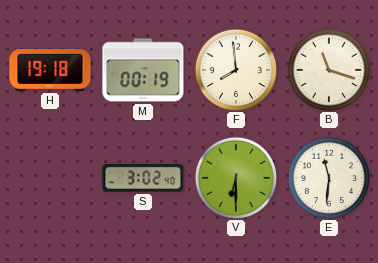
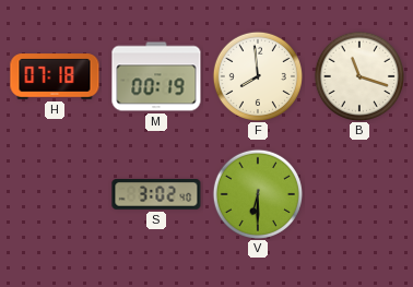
H: 19:18 -> 07:18 (55, 76)
E: 11:31 -> none (328, 177)
